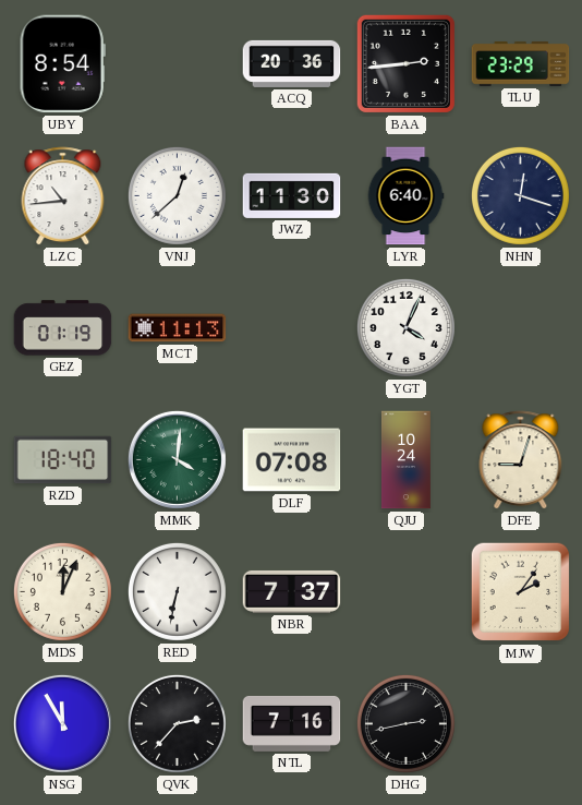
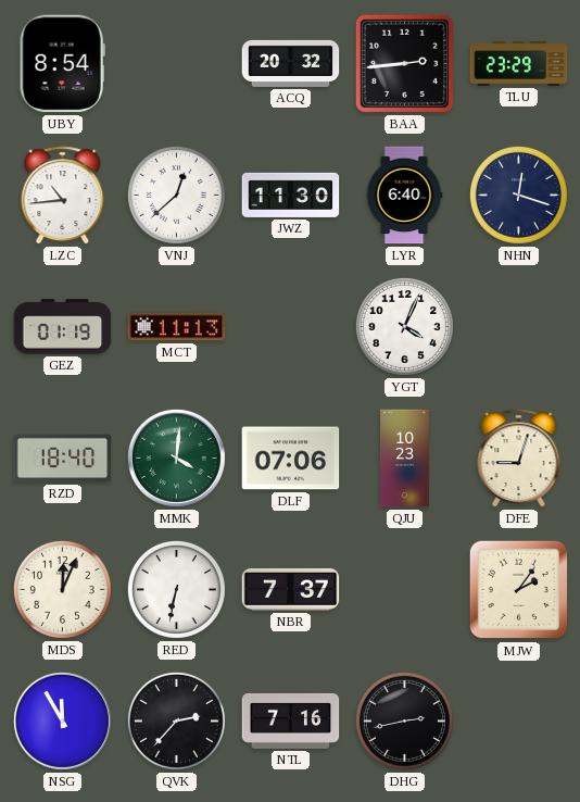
ACQ: 20:36 -> 20:32 (291, 63)
DLF: 07:08 -> 07:06 (291, 459)
QJU: 10:24 -> 10:23 (404, 459)
